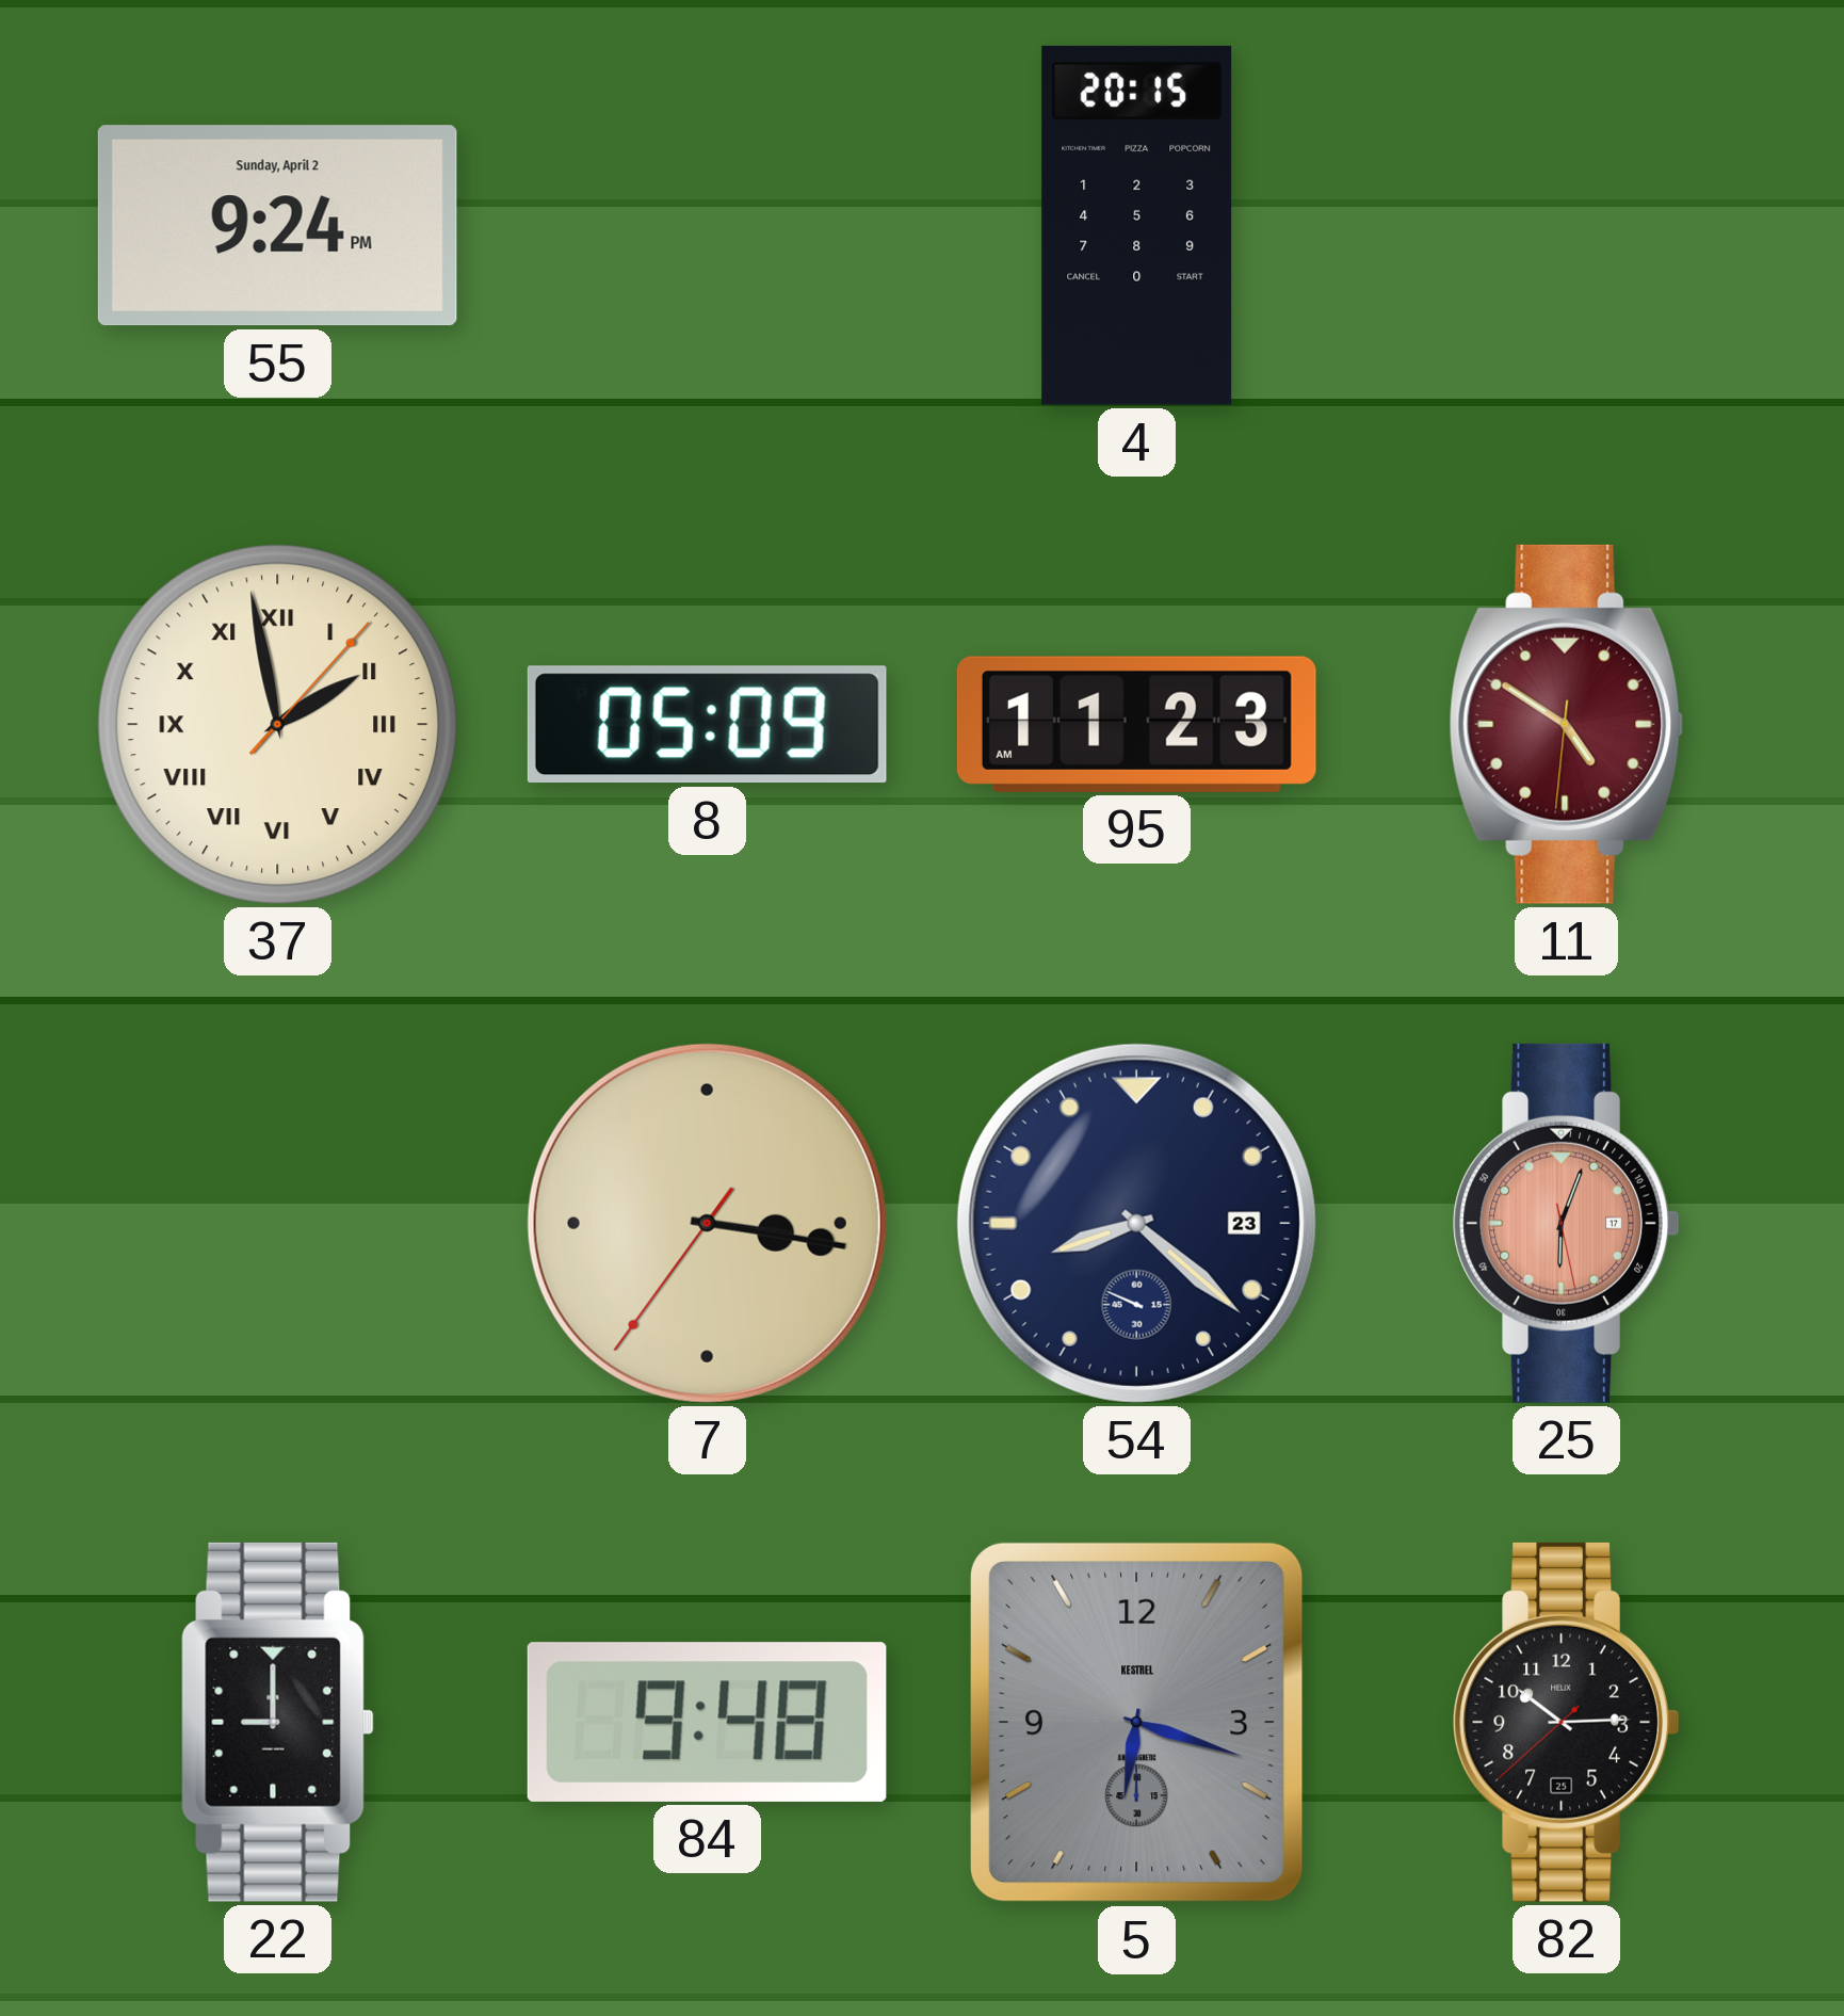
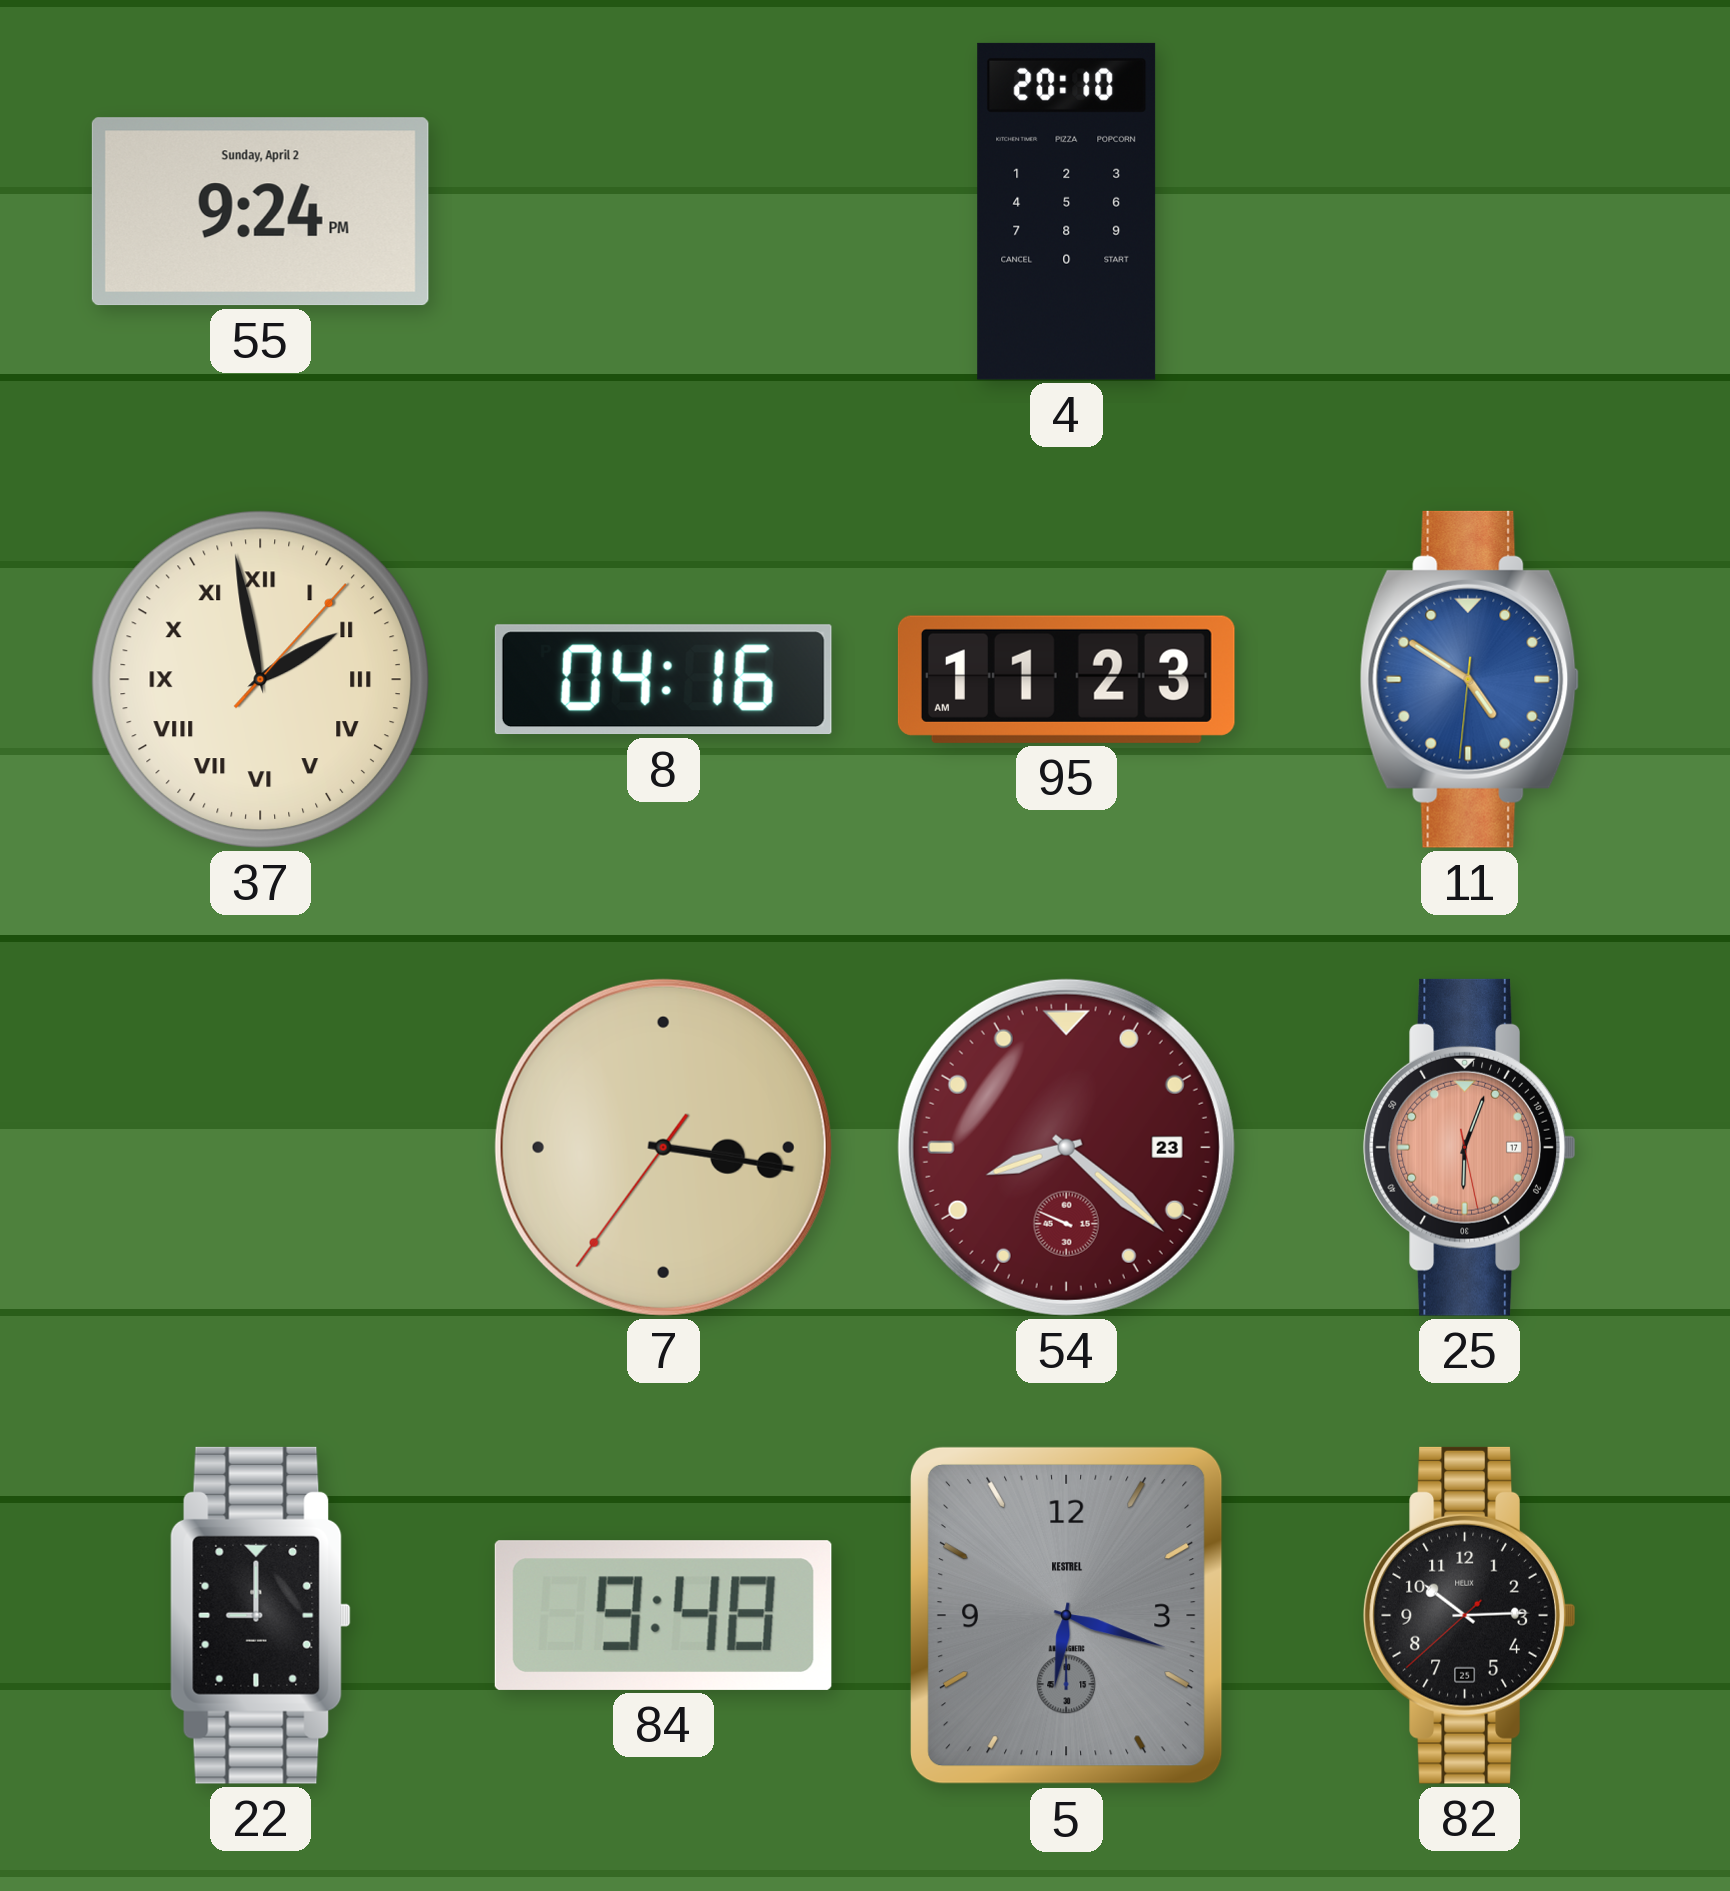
4: 20:15 -> 20:10 (1067, 211)
8: 05:09 -> 04:16 (663, 680)
11 dial: burgundy -> blue (1470, 679)
54 dial: navy -> burgundy (1066, 1147)
